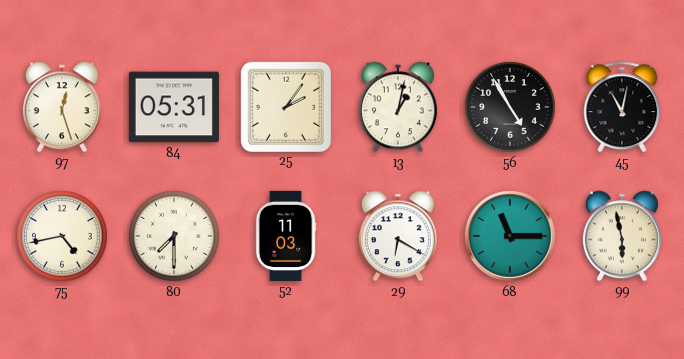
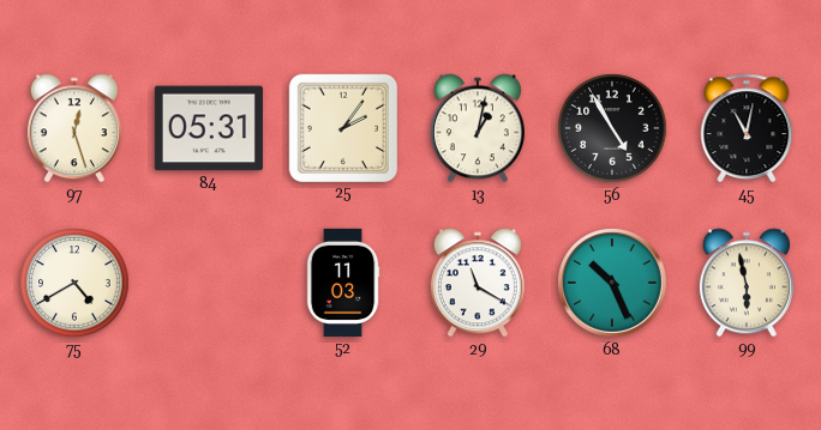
75: 4:43 -> 4:40 (74, 283)
80: 7:30 -> none (174, 236)
29: 6:20 -> 11:20 (478, 283)
68: 11:15 -> 10:26 (612, 283)
